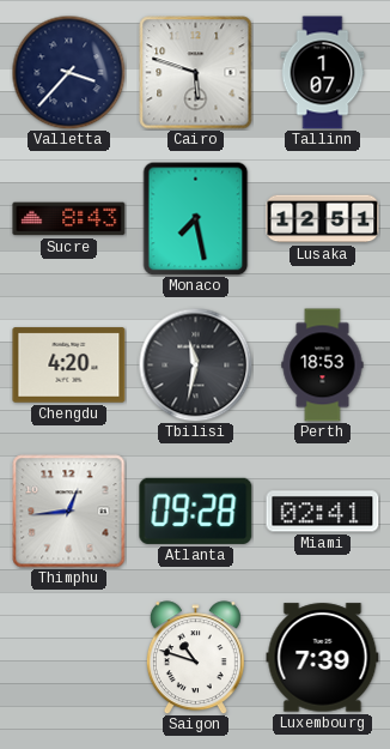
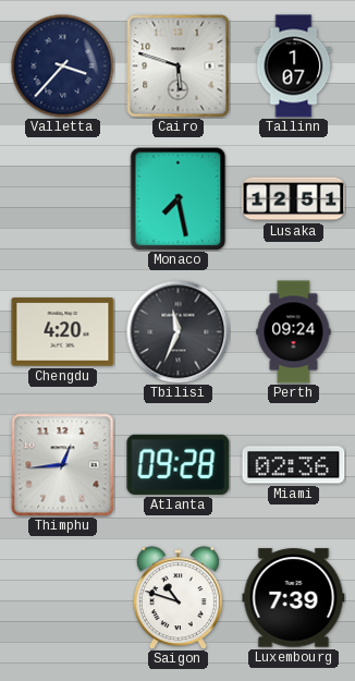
Sucre: 8:43 -> none (69, 219)
Tbilisi: 11:32 -> 11:34 (177, 331)
Perth: 18:53 -> 09:24 (294, 332)
Miami: 02:41 -> 02:36 (294, 465)
